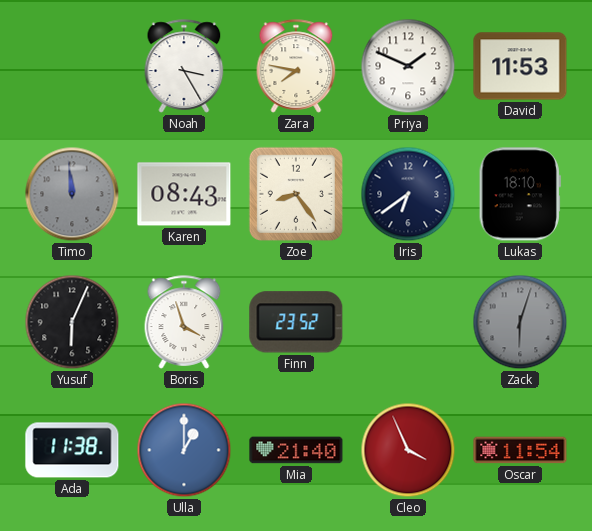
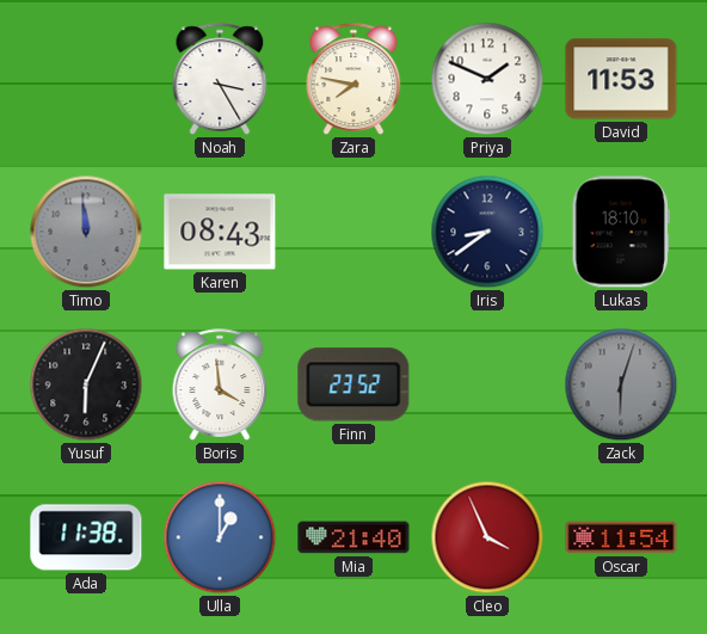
Zoe: 8:24 -> none (296, 194)
Iris: 6:39 -> 8:39 (487, 232)
Boris: 3:57 -> 3:59 (220, 384)
